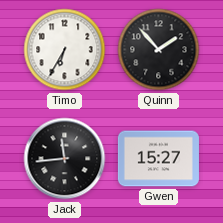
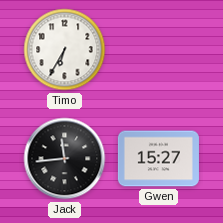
Quinn: 1:53 -> none (159, 50)
